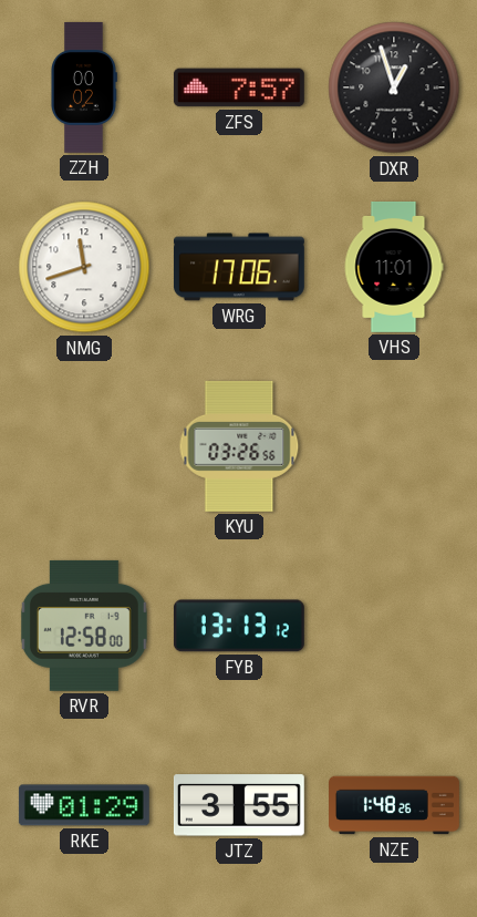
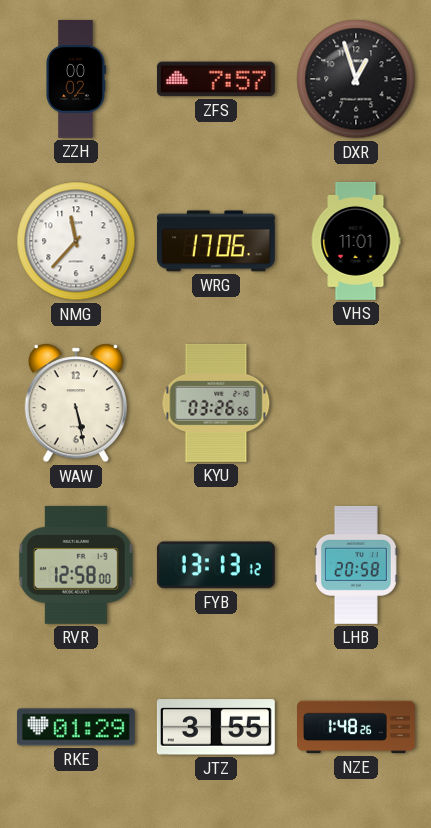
NMG: 11:42 -> 11:37 (76, 241)
WAW: none -> 5:28 (76, 403)
LHB: none -> 20:58 (356, 565)
